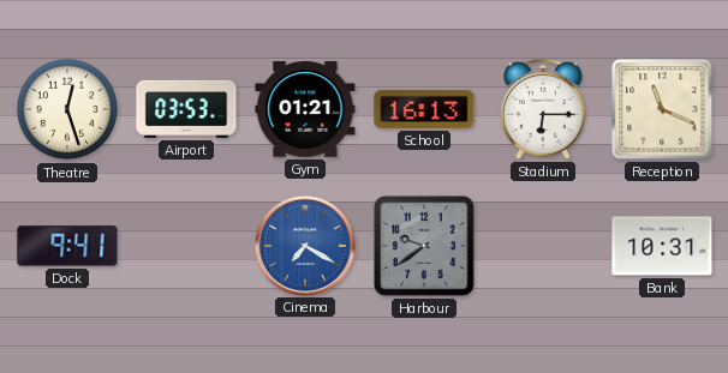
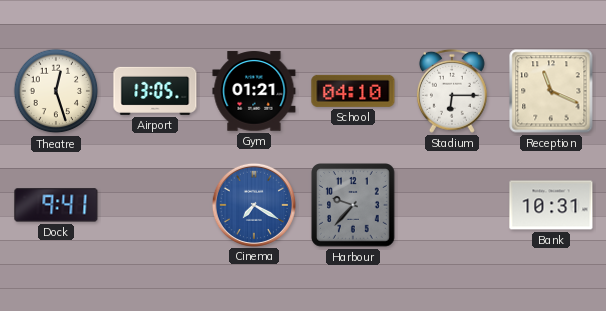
Airport: 03:53 -> 13:05 (155, 91)
School: 16:13 -> 04:10 (353, 91)
Harbour: 9:39 -> 9:37 (354, 206)
